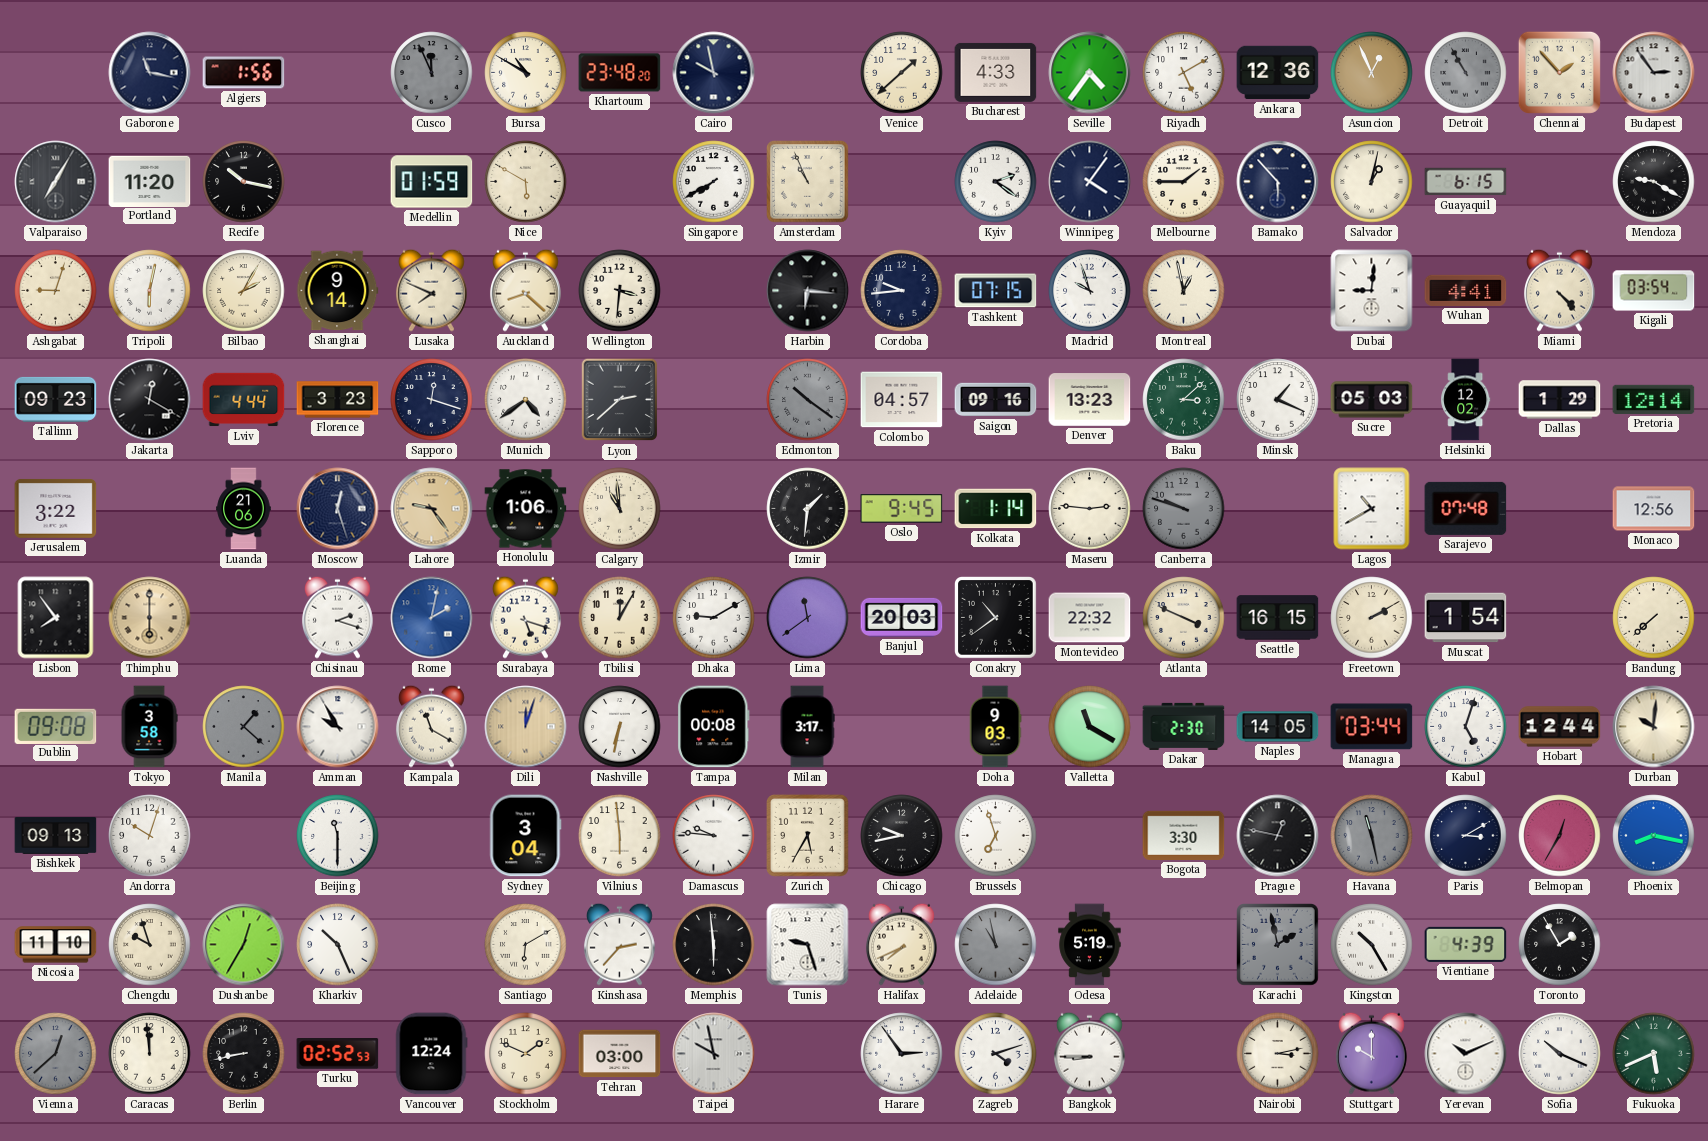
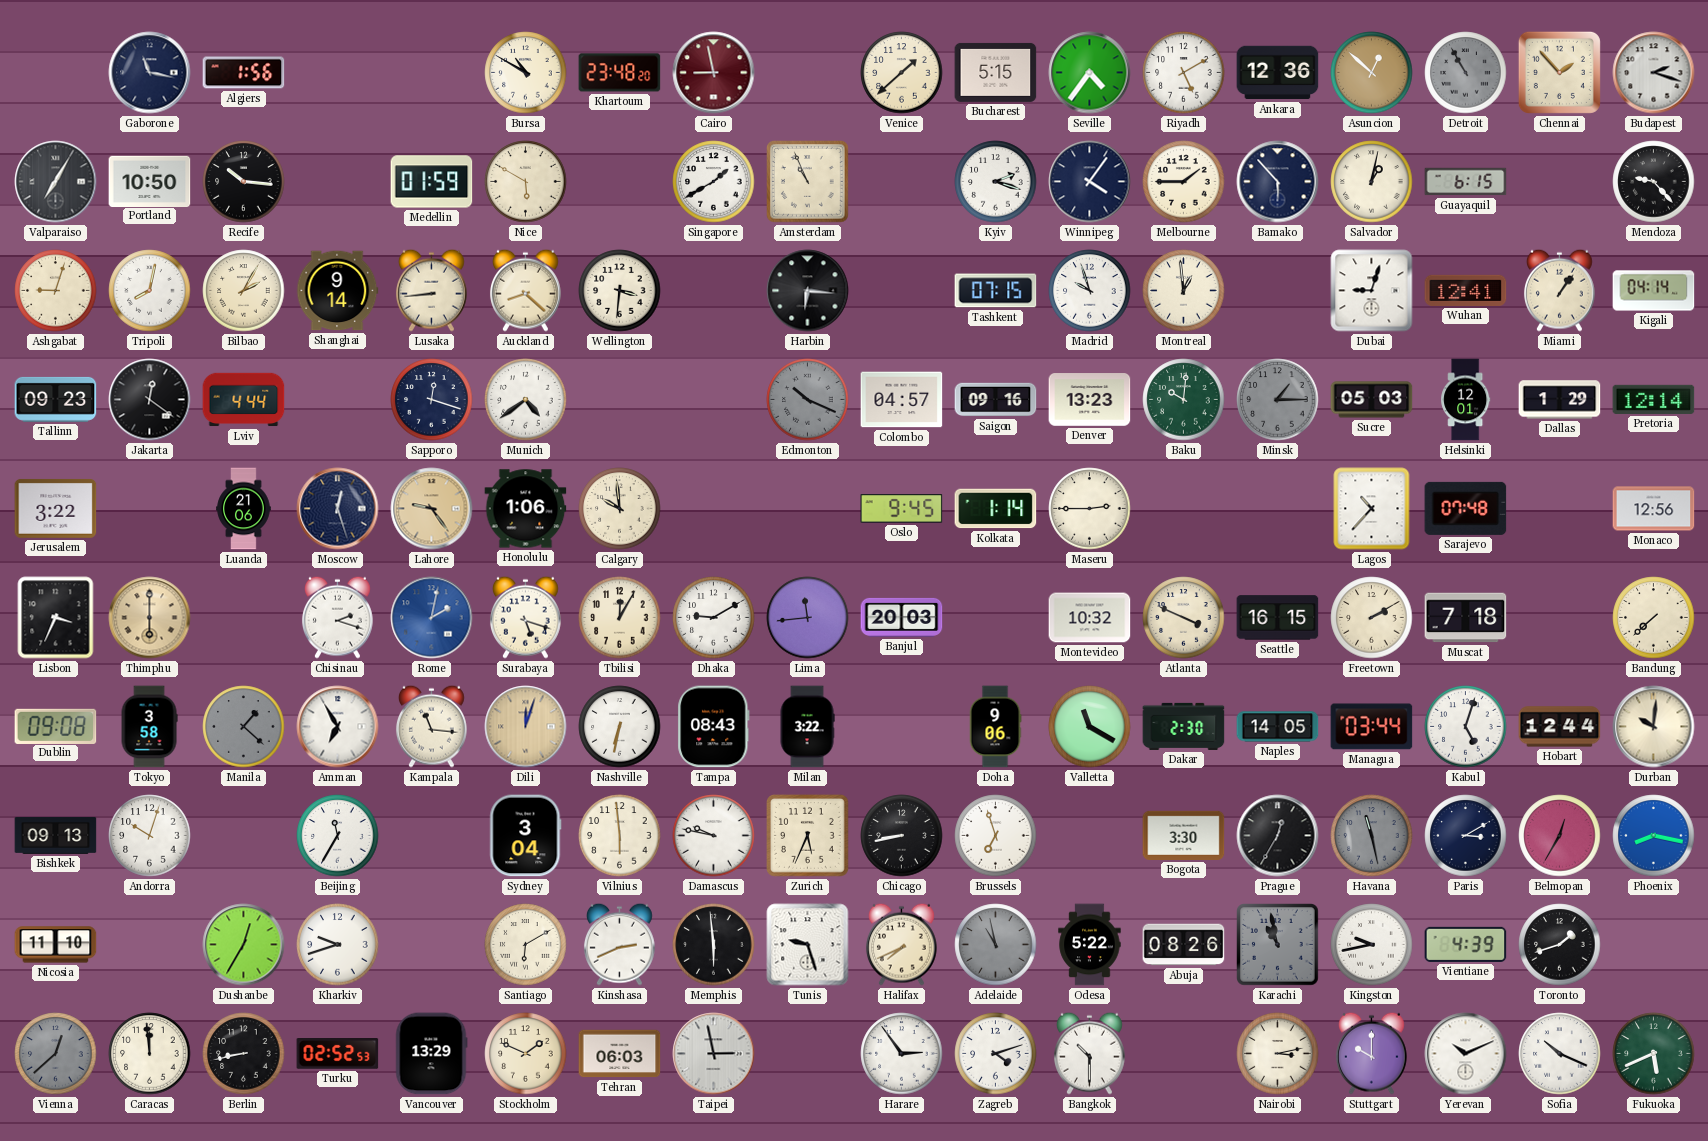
Cusco: 11:56 -> none (432, 73)
Cairo: 9:58 -> 8:58 (714, 73)
Cairo dial: navy -> burgundy (714, 73)
Bucharest: 4:33 -> 5:15 (996, 72)
Asuncion: 12:56 -> 12:52 (1372, 73)
Budapest: 2:54 -> 2:18 (1654, 73)
Portland: 11:20 -> 10:50 (150, 181)
Recife: 10:17 -> 10:16 (244, 182)
Singapore: 7:40 -> 1:40 (714, 182)
Kyiv: 2:21 -> 2:18 (996, 182)
Mendoza: 9:20 -> 9:23 (1654, 182)
Tripoli: 6:02 -> 8:02 (150, 291)
Lusaka: 7:49 -> 8:44 (431, 290)
Cordoba: 9:44 -> none (902, 291)
Montreal: 12:58 -> 12:59 (1184, 291)
Dubai: 9:01 -> 9:03 (1372, 291)
Wuhan: 4:41 -> 12:41 (1466, 290)
Miami: 4:23 -> 1:06 (1559, 290)
Kigali: 03:54 -> 04:14 (1654, 291)
Jakarta: 12:20 -> 12:21 (150, 400)
Florence: 3:23 -> none (338, 400)
Lyon: 2:38 -> none (620, 400)
Edmonton: 10:21 -> 10:19 (808, 400)
Baku: 3:08 -> 10:01 (1184, 400)
Minsk: 1:19 -> 1:15 (1278, 400)
Minsk dial: white -> grey (1278, 400)
Helsinki: 12:02 -> 12:01 (1466, 400)
Calgary: 10:59 -> 9:59 (620, 509)
Izmir: 1:31 -> none (808, 509)
Maseru: 2:46 -> 2:45 (1090, 509)
Canberra: 9:48 -> none (1184, 509)
Lagos: 10:40 -> 10:37 (1372, 509)
Lisbon: 7:54 -> 3:34 (56, 618)
Lima: 11:39 -> 11:44 (808, 618)
Conakry: 10:39 -> none (996, 618)
Montevideo: 22:32 -> 10:32 (1090, 618)
Muscat: 1:54 -> 7:18 (1466, 618)
Amman: 9:55 -> 6:55 (338, 727)
Kampala: 11:20 -> 11:16 (431, 726)
Tampa: 00:08 -> 08:43 (714, 727)
Milan: 3:17 -> 3:22 (807, 727)
Doha: 9:03 -> 9:06 (995, 727)
Beijing: 11:30 -> 11:35 (338, 836)
Damascus: 9:46 -> 9:47 (714, 836)
Zurich: 5:35 -> 5:34 (808, 836)
Chicago: 9:43 -> 8:43 (902, 836)
Prague: 12:47 -> 12:35 (1278, 836)
Chengdu: 9:57 -> none (150, 945)
Kharkiv: 10:26 -> 9:42 (338, 945)
Kinshasa: 2:37 -> 2:41 (619, 944)
Odesa: 5:19 -> 5:22 (1090, 945)
Abuja: none -> 08:26 (1184, 945)
Karachi: 1:58 -> 10:58 (1278, 945)
Kingston: 10:25 -> 9:43 (1372, 945)
Toronto: 1:55 -> 1:42 (1560, 945)
Vancouver: 12:24 -> 13:29 (431, 1054)
Tehran: 03:00 -> 06:03 (620, 1054)
Taipei: 9:58 -> 2:58 (714, 1054)
Bangkok: 8:45 -> 10:30 (1089, 1053)
